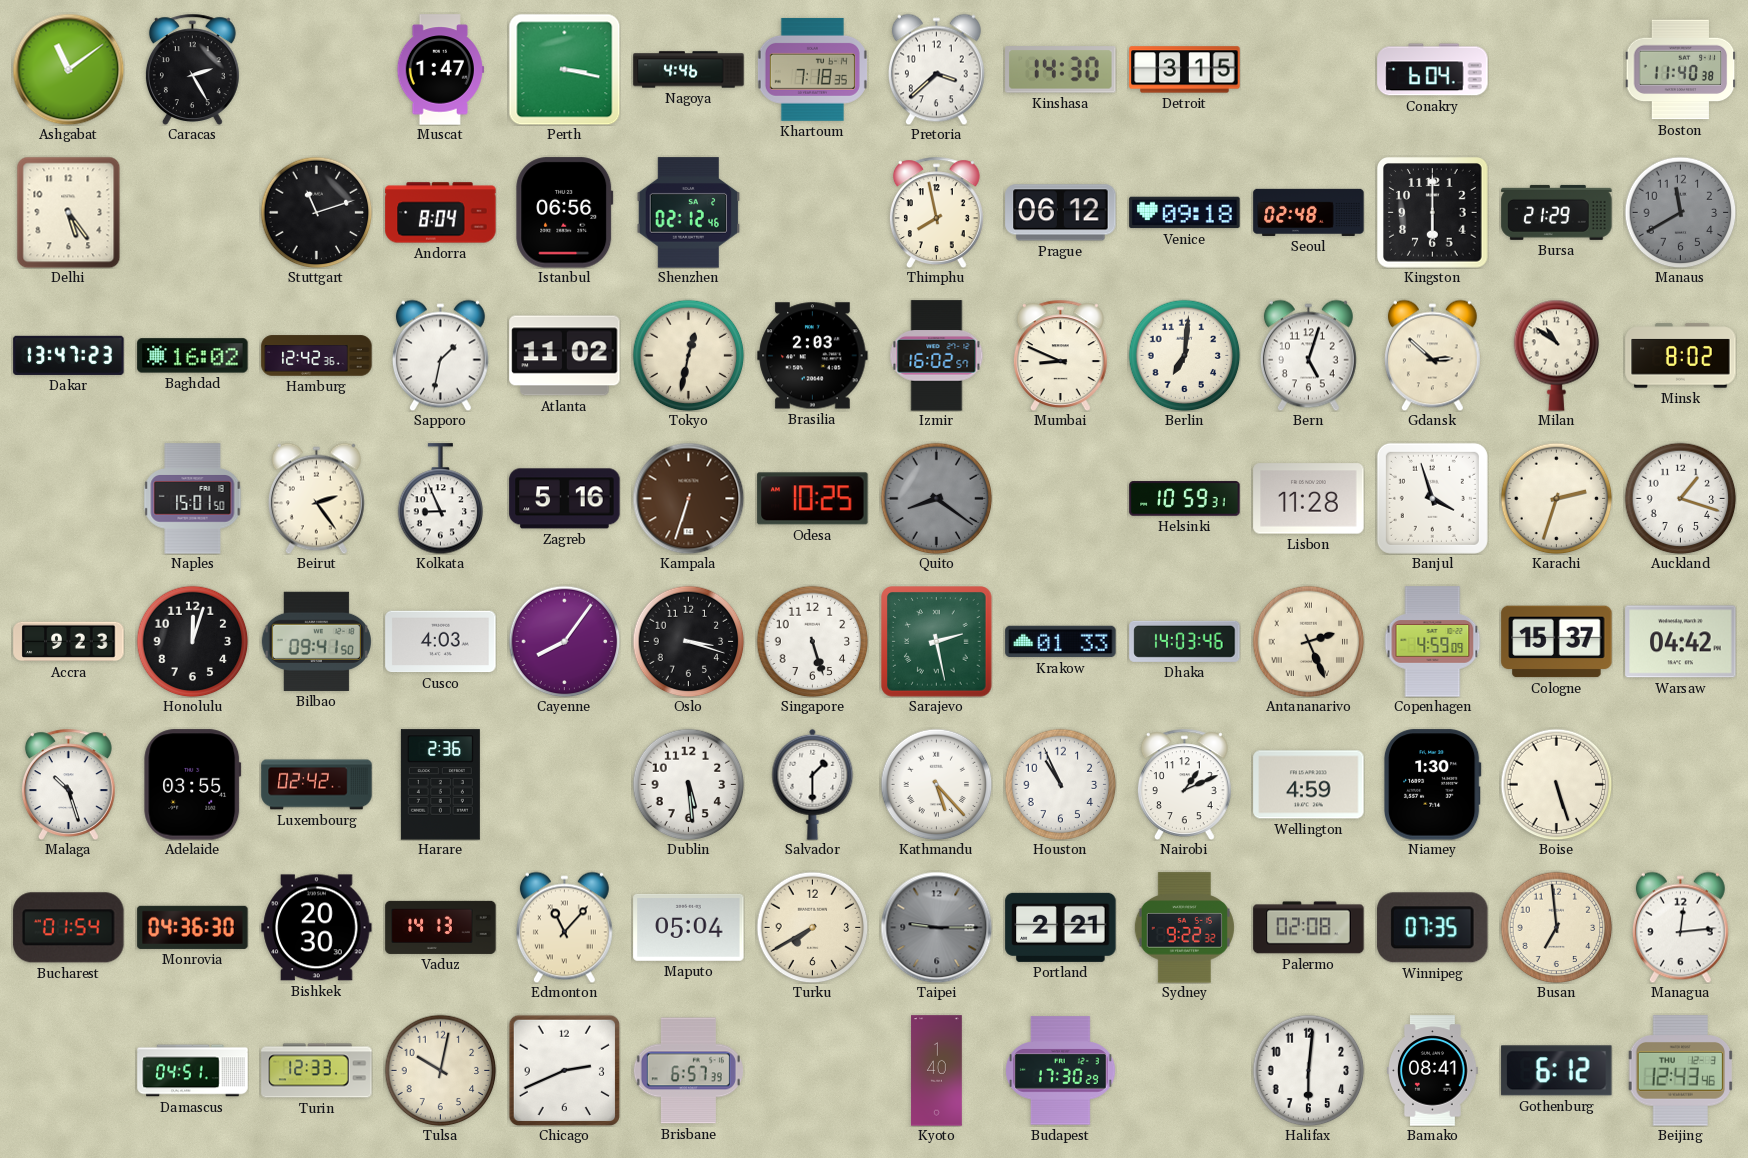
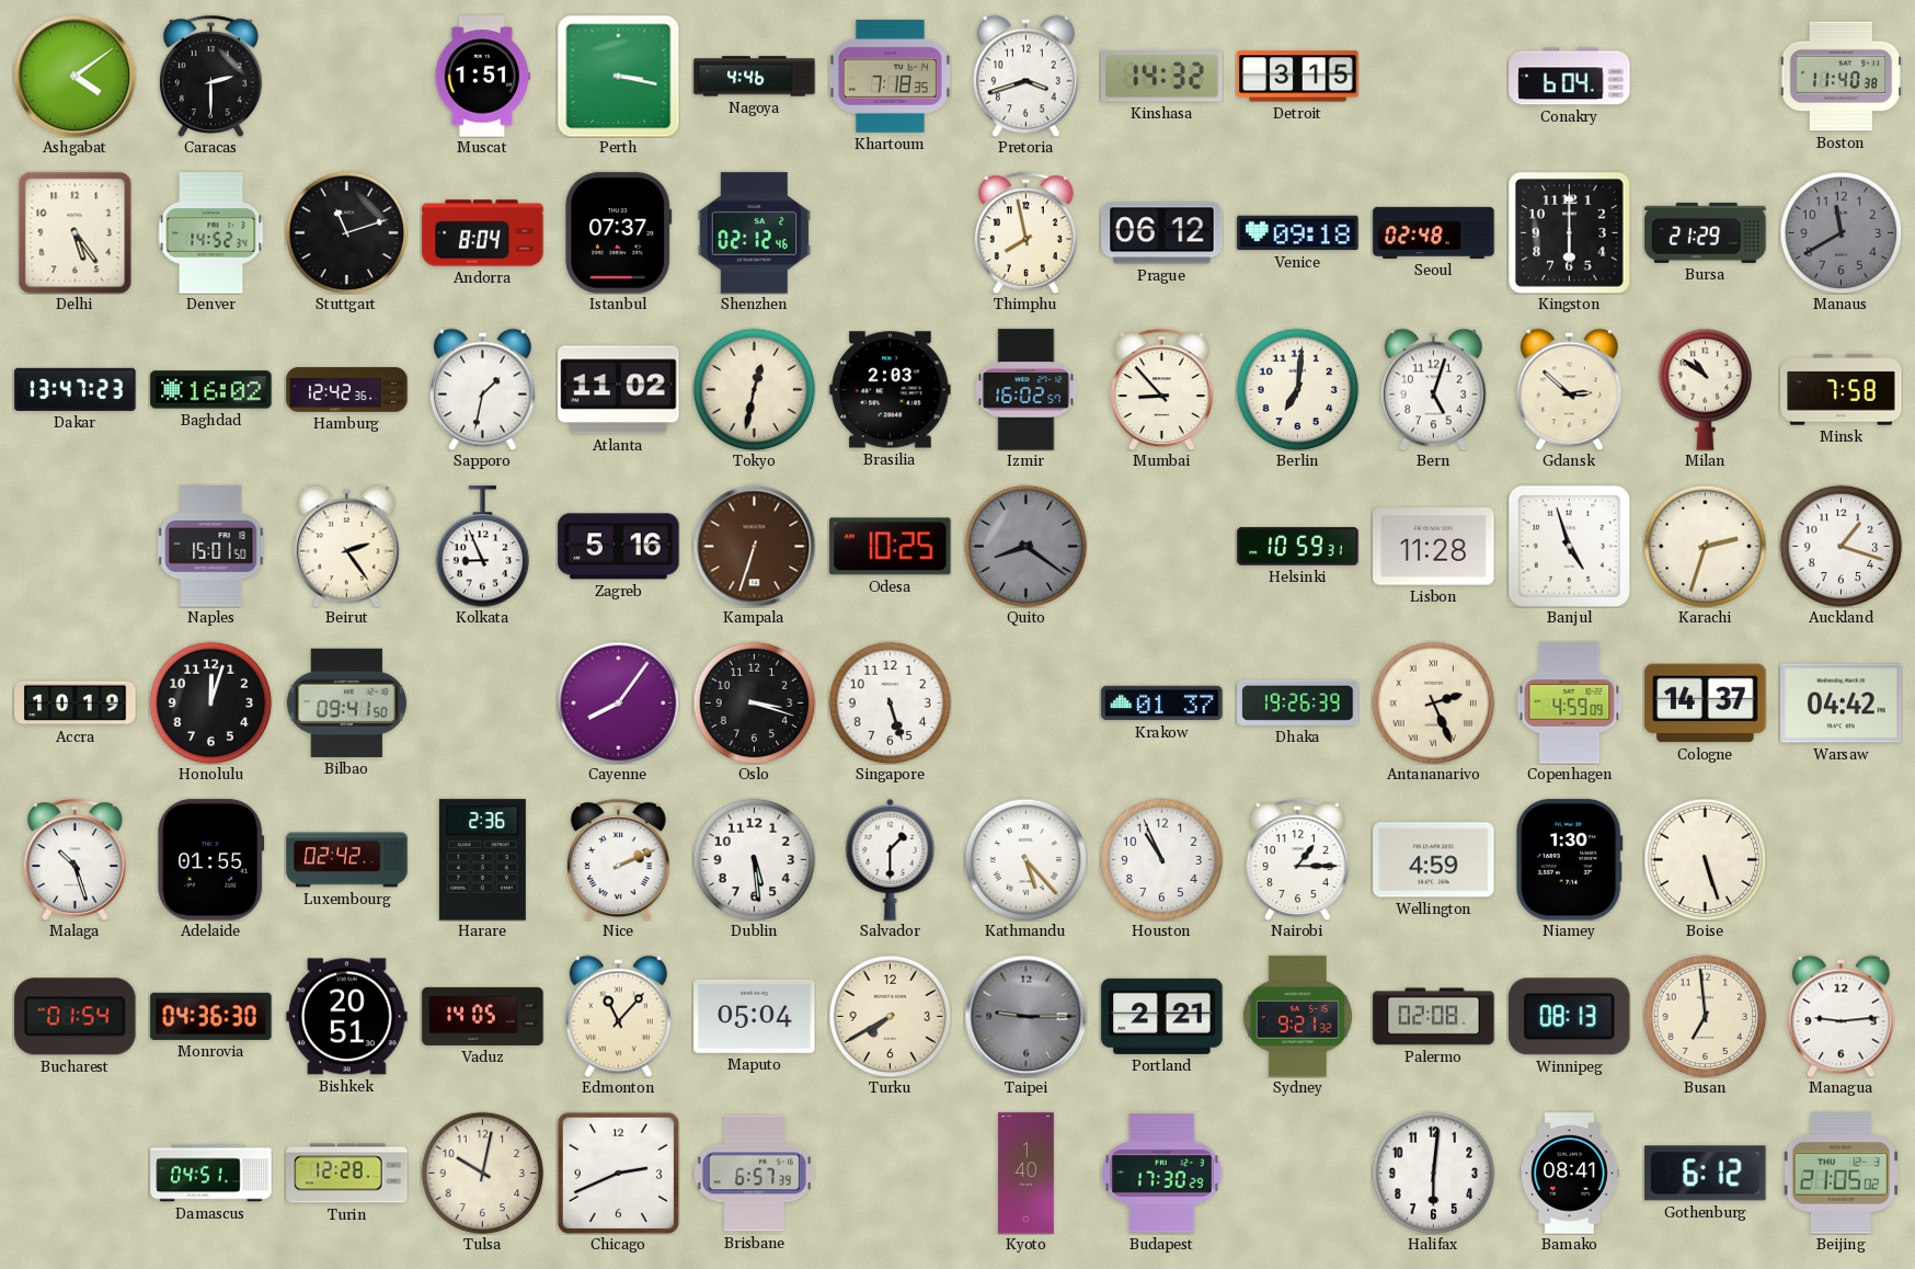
Ashgabat: 11:09 -> 4:09 (74, 76)
Caracas: 2:25 -> 2:30 (210, 76)
Muscat: 1:47 -> 1:51 (482, 77)
Pretoria: 3:38 -> 3:42 (1025, 76)
Kinshasa: 14:30 -> 14:32 (1162, 77)
Denver: none -> 14:52 (211, 233)
Istanbul: 06:56 -> 07:37 (619, 233)
Mumbai: 8:49 -> 8:53 (1161, 389)
Minsk: 8:02 -> 7:58 (1842, 390)
Banjul: 3:57 -> 4:57 (1569, 546)
Accra: 9:23 -> 10:19 (76, 704)
Cusco: 4:03 -> none (441, 642)
Sarajevo: 2:28 -> none (937, 642)
Krakow: 01:33 -> 01:37 (1162, 704)
Dhaka: 14:03 -> 19:26 (1298, 702)
Cologne: 15:37 -> 14:37 (1706, 704)
Adelaide: 03:55 -> 01:55 (211, 860)
Nice: none -> 2:11 (618, 859)
Nairobi: 1:11 -> 1:15 (1297, 859)
Bishkek: 20:30 -> 20:51 (347, 1017)
Vaduz: 14:13 -> 14:05 (483, 1016)
Sydney: 9:22 -> 9:21 (1297, 1017)
Winnipeg: 07:35 -> 08:13 (1570, 1017)
Managua: 12:14 -> 9:14 (1841, 1016)
Turin: 12:33 -> 12:28 (347, 1174)
Beijing: 12:43 -> 21:05 (1842, 1174)
